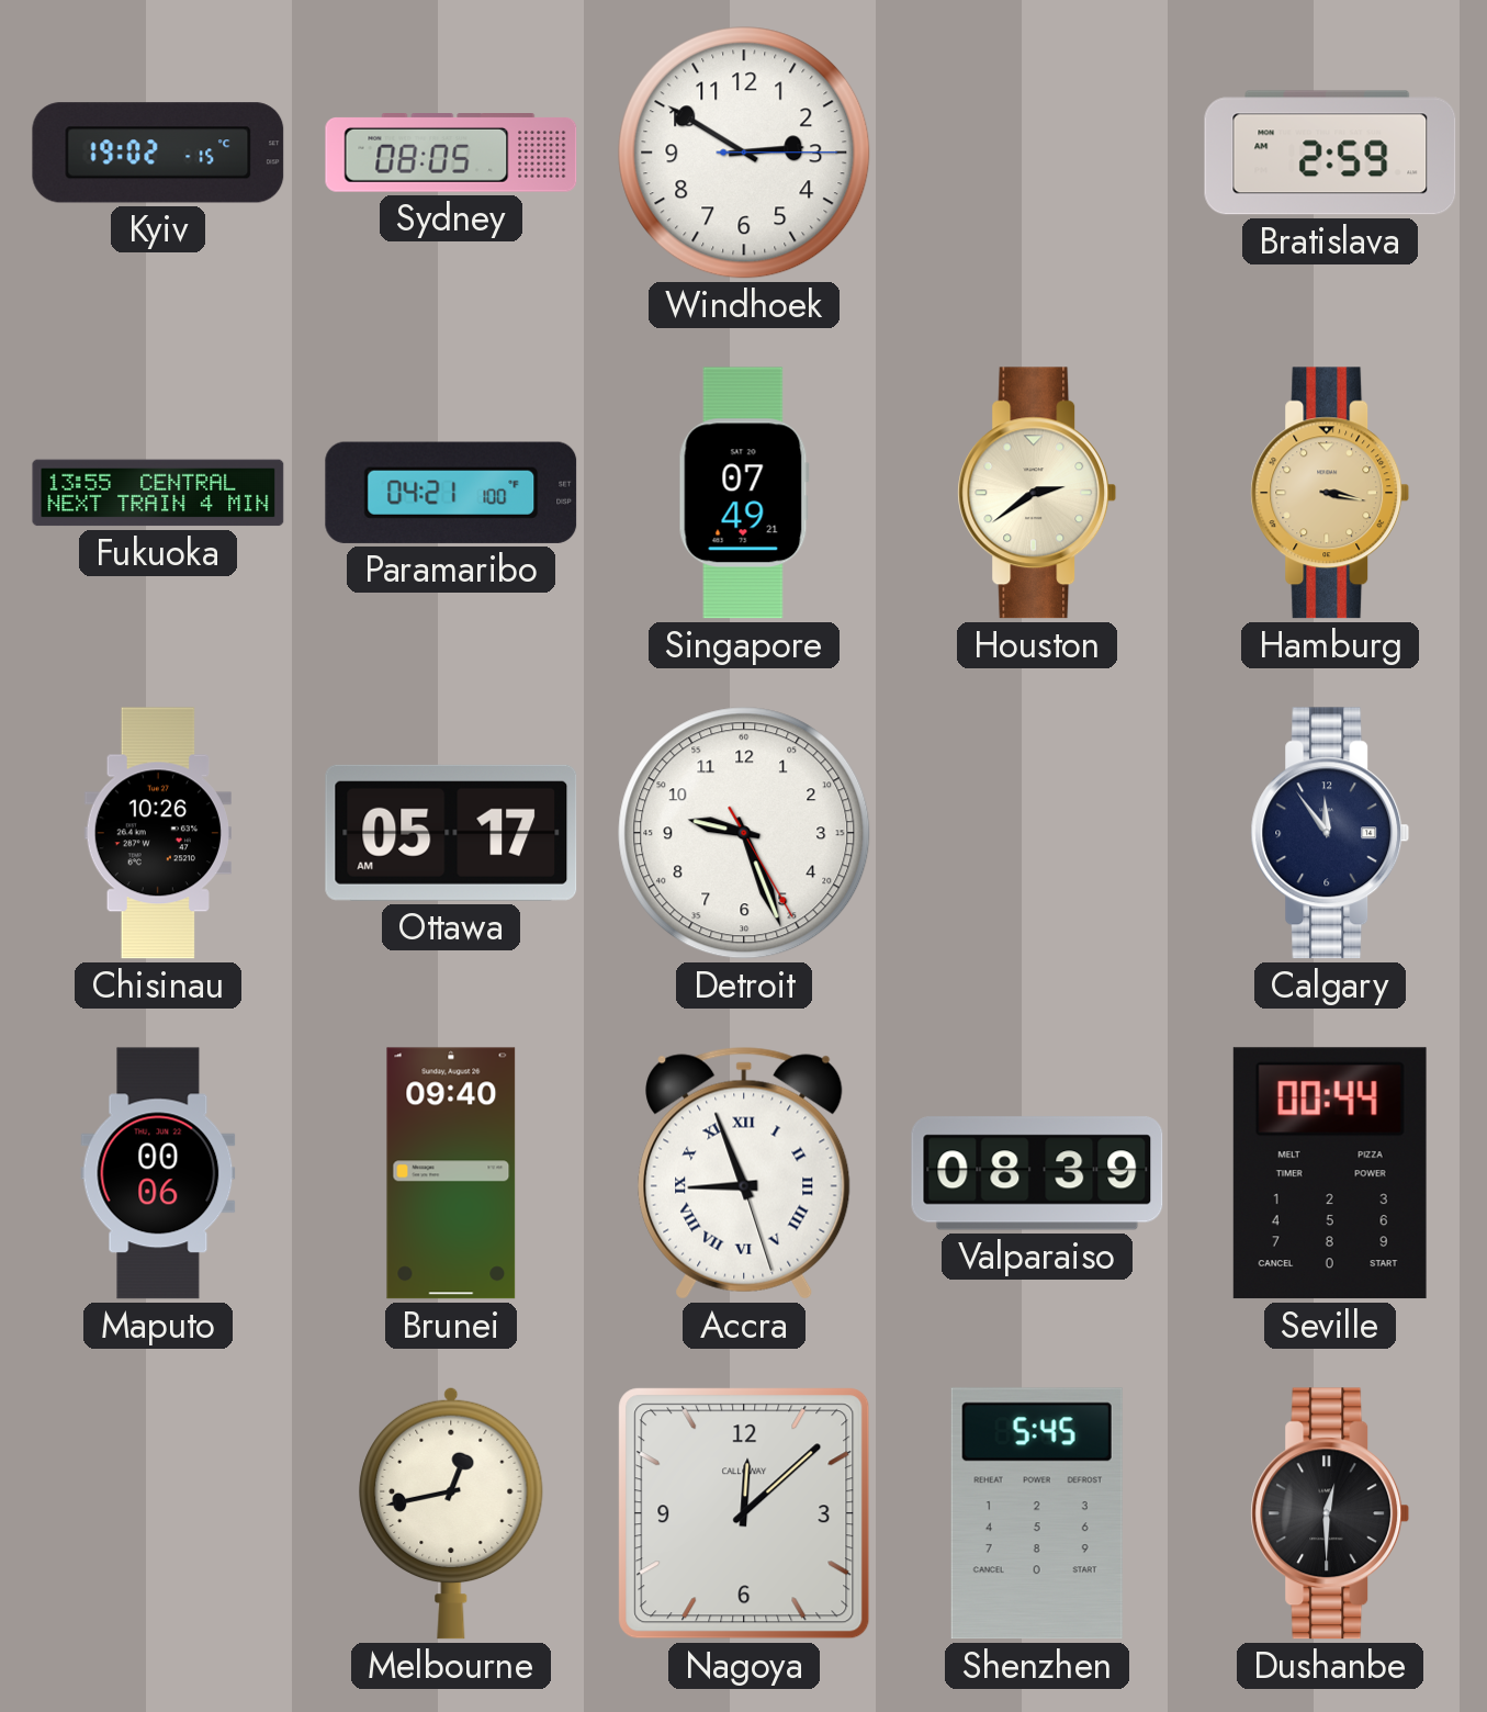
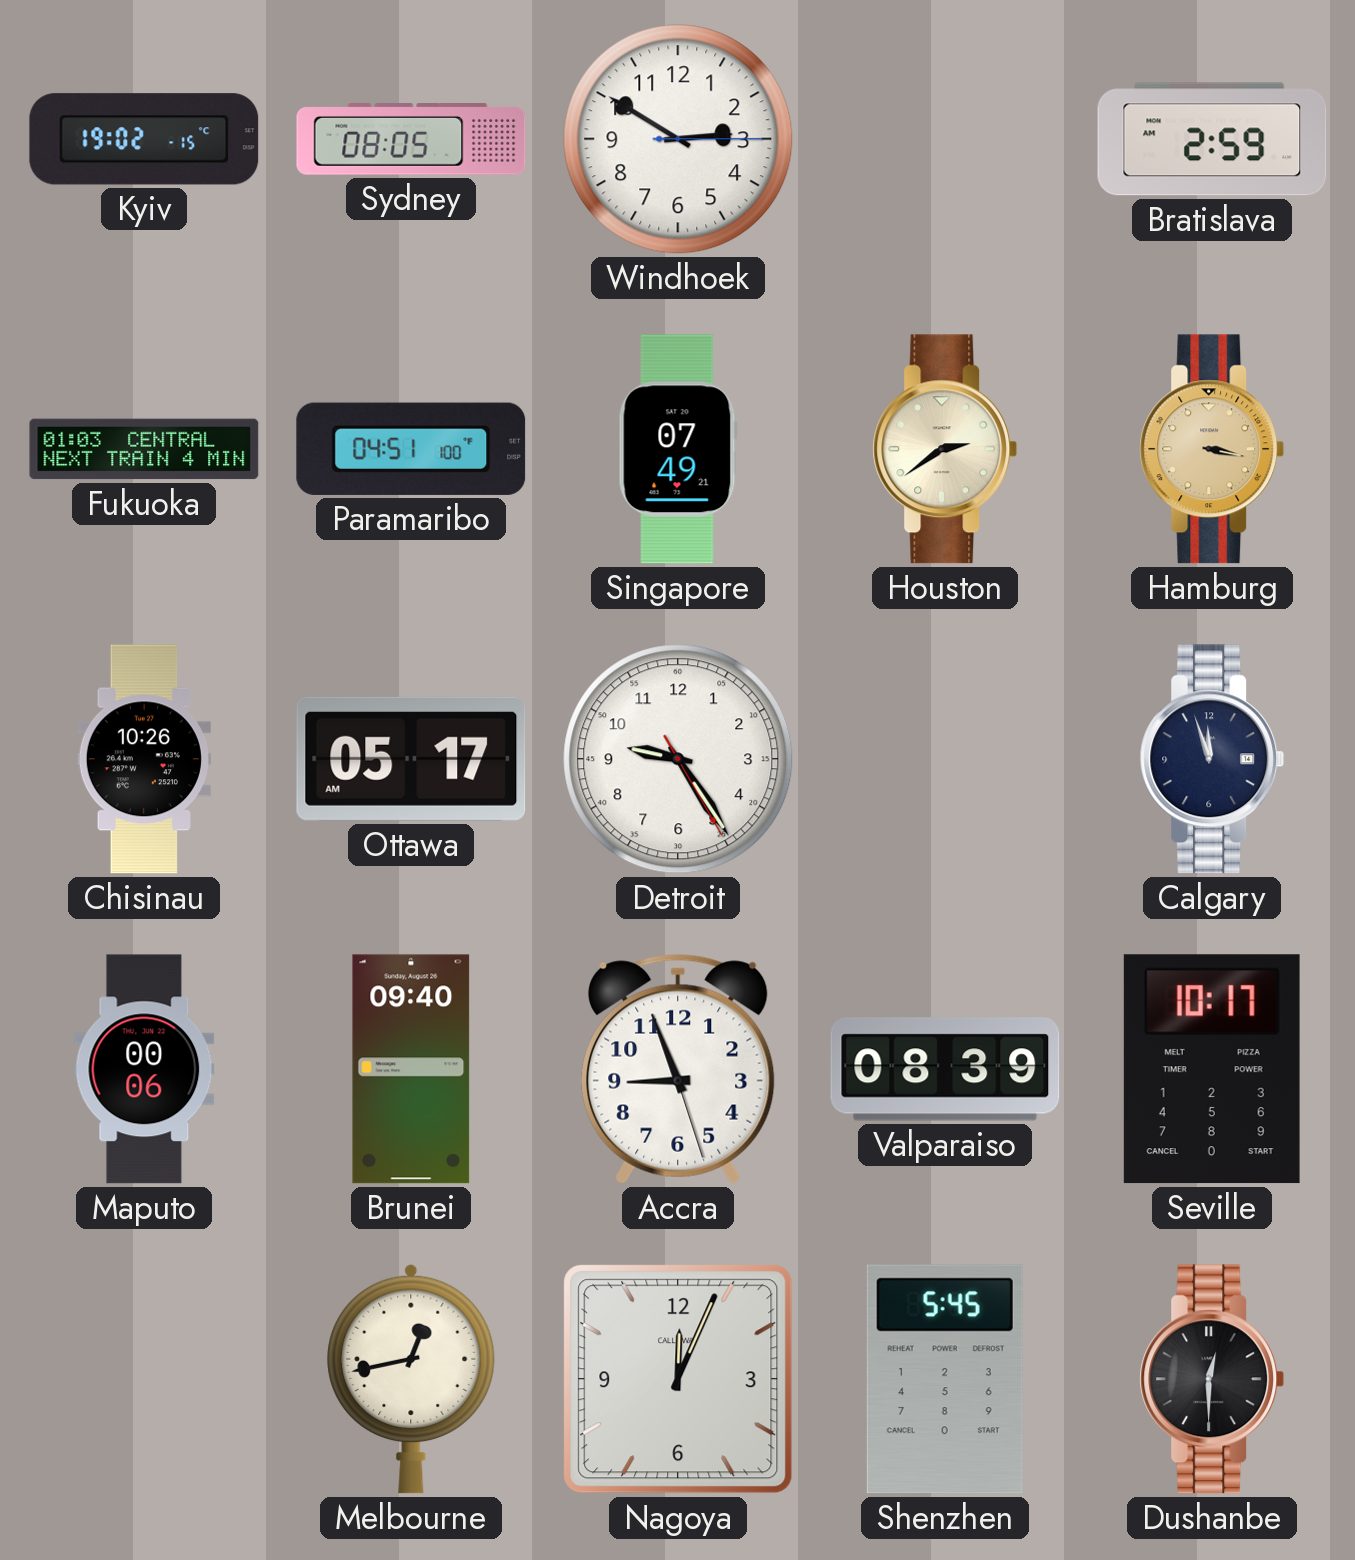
Fukuoka: 13:55 -> 01:03 (144, 449)
Paramaribo: 04:21 -> 04:51 (411, 449)
Detroit: 9:26 -> 9:24 (678, 759)
Calgary: 11:54 -> 11:57 (1212, 759)
Accra numerals: Roman -> Arabic (678, 1069)
Seville: 00:44 -> 10:17 (1212, 1069)
Nagoya: 12:08 -> 12:04 (678, 1379)
